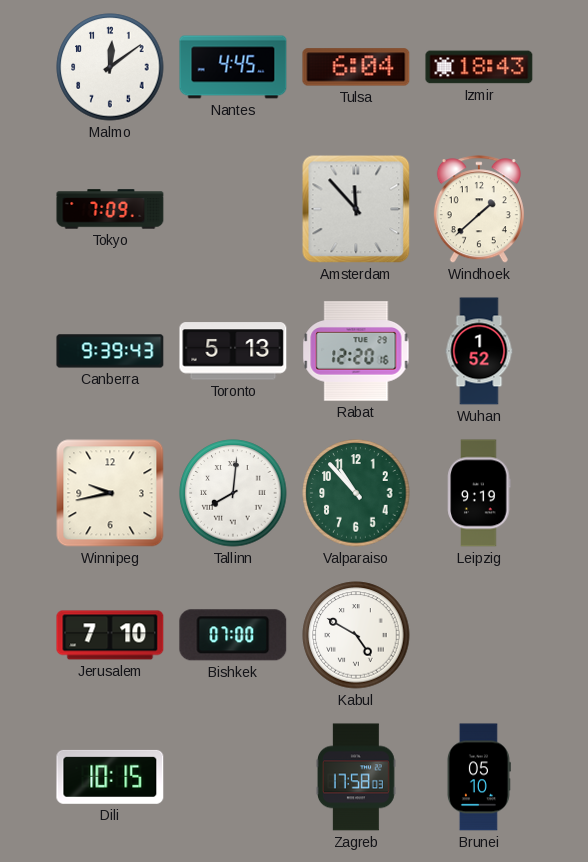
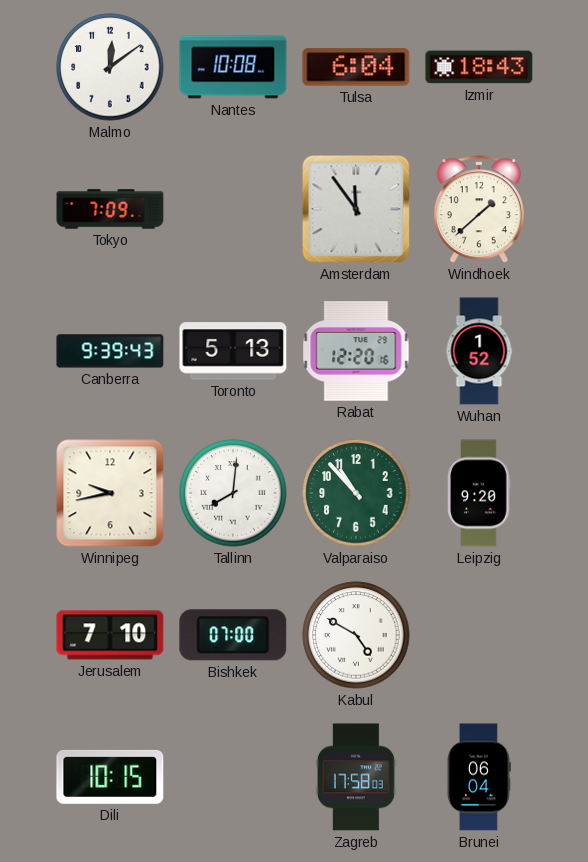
Nantes: 4:45 -> 10:08 (233, 67)
Amsterdam: 11:53 -> 11:54 (356, 209)
Leipzig: 9:19 -> 9:20 (479, 493)
Brunei: 05:10 -> 06:04 (478, 777)
